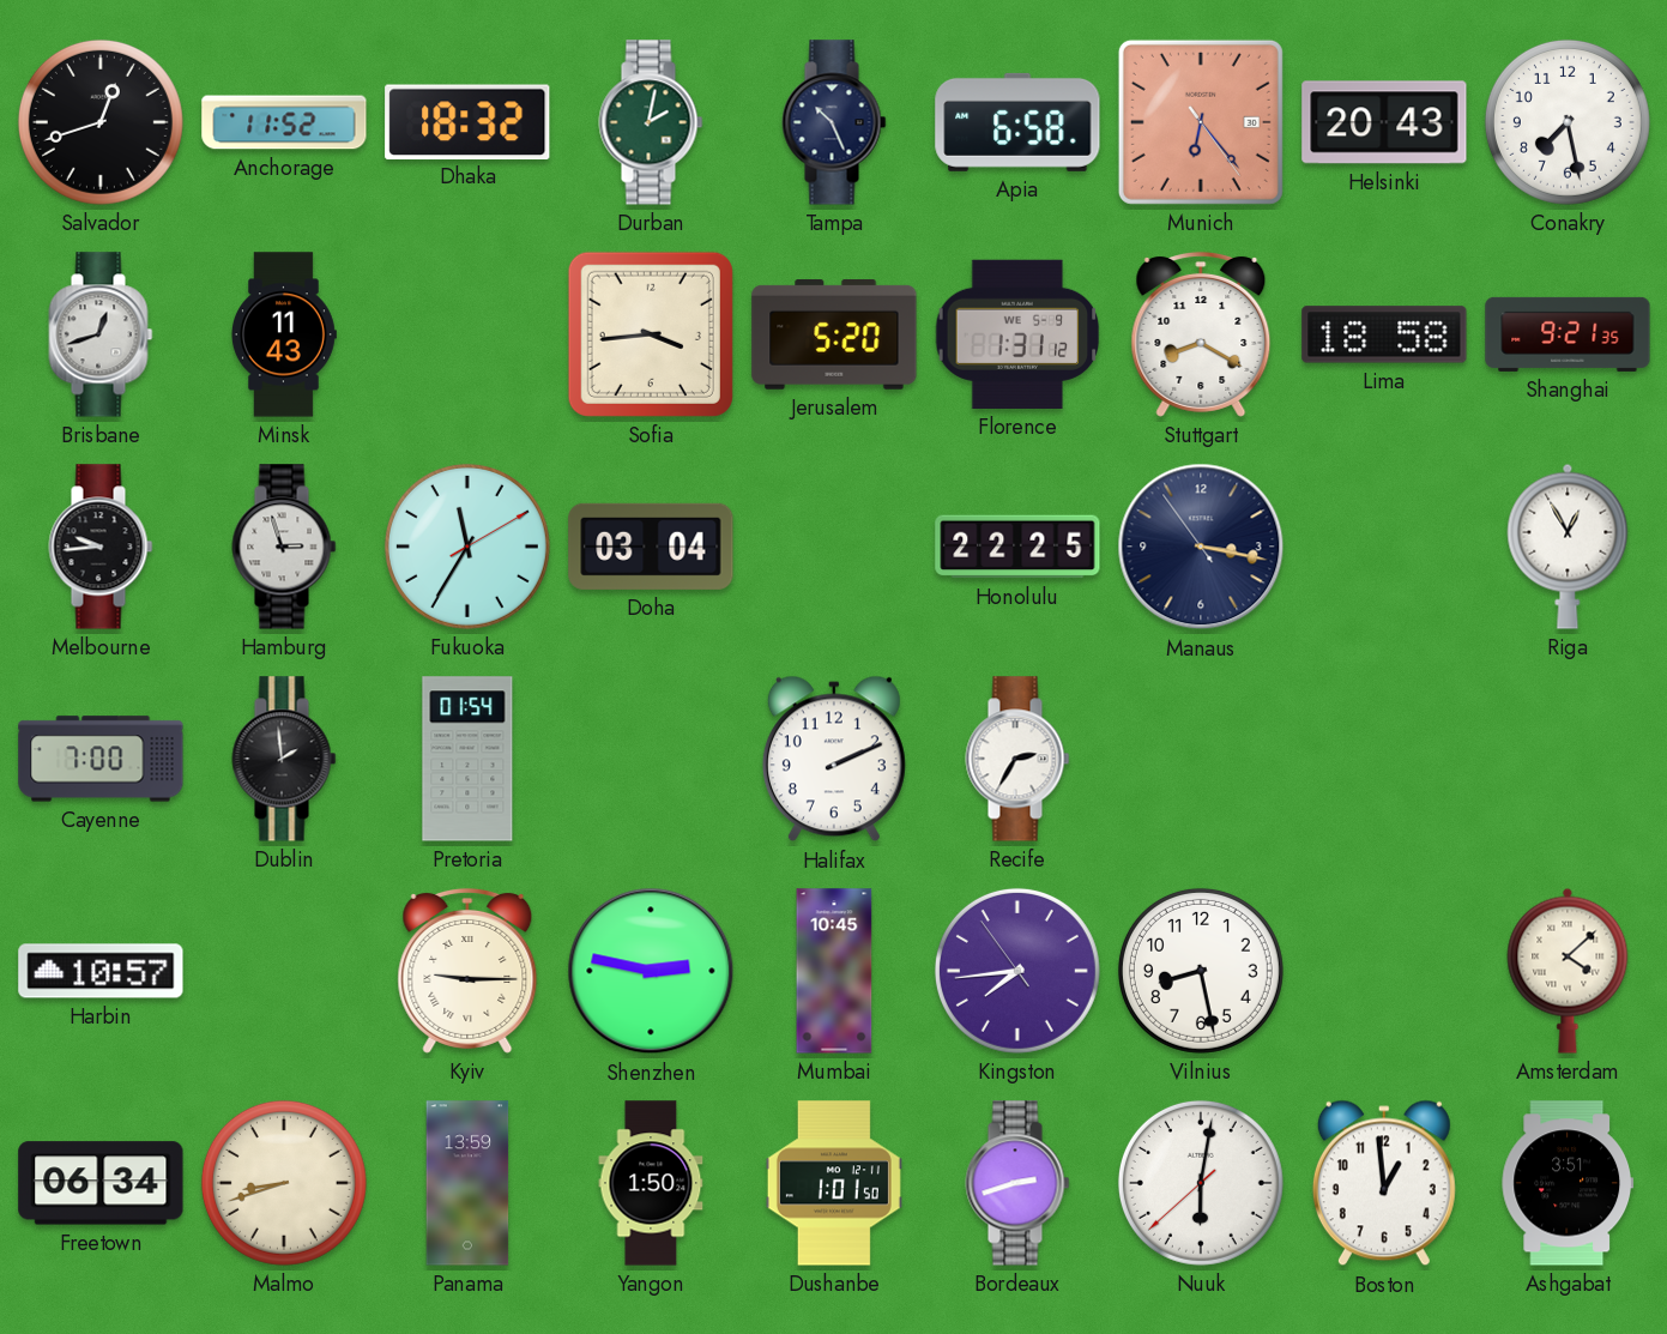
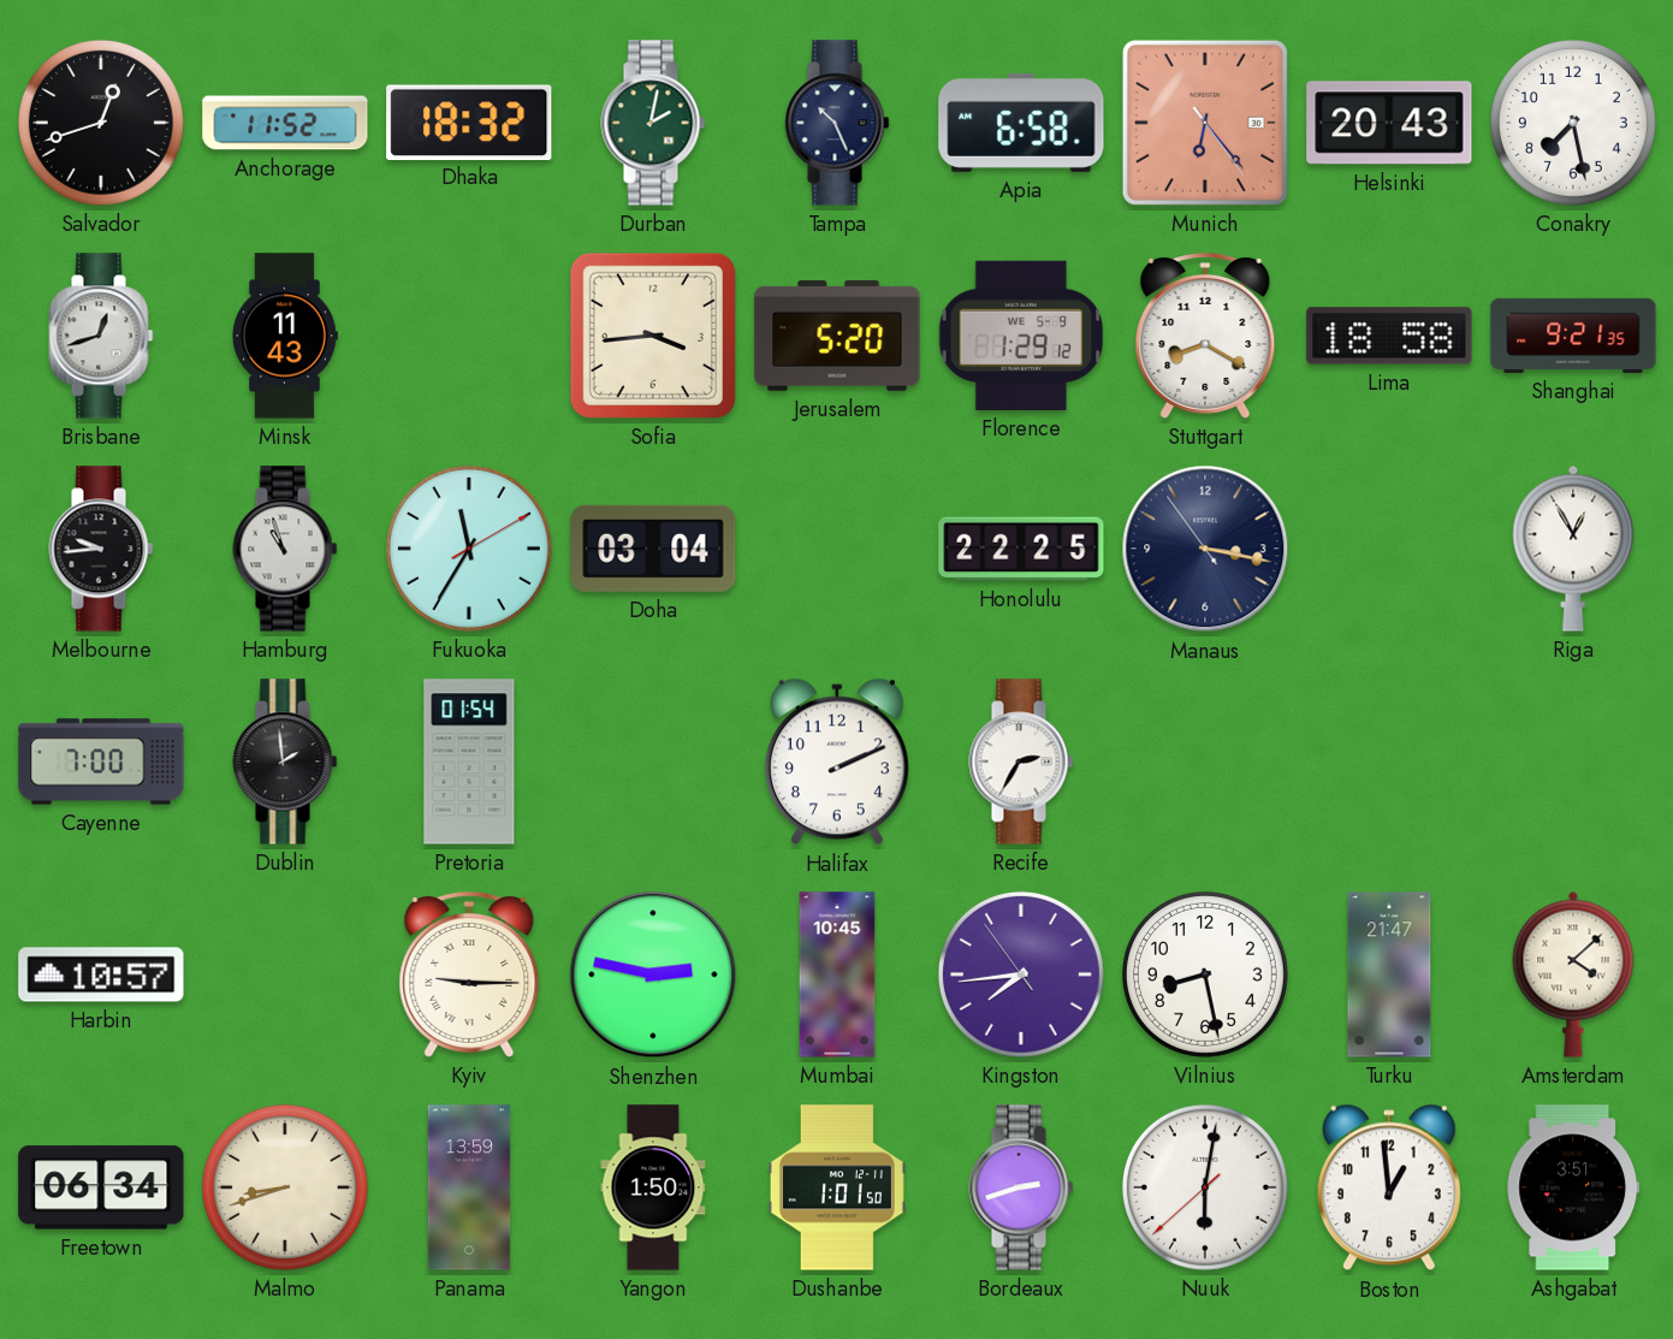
Florence: 1:31 -> 1:29 (1021, 336)
Hamburg: 2:57 -> 10:57 (285, 549)
Turku: none -> 21:47 (1389, 974)
